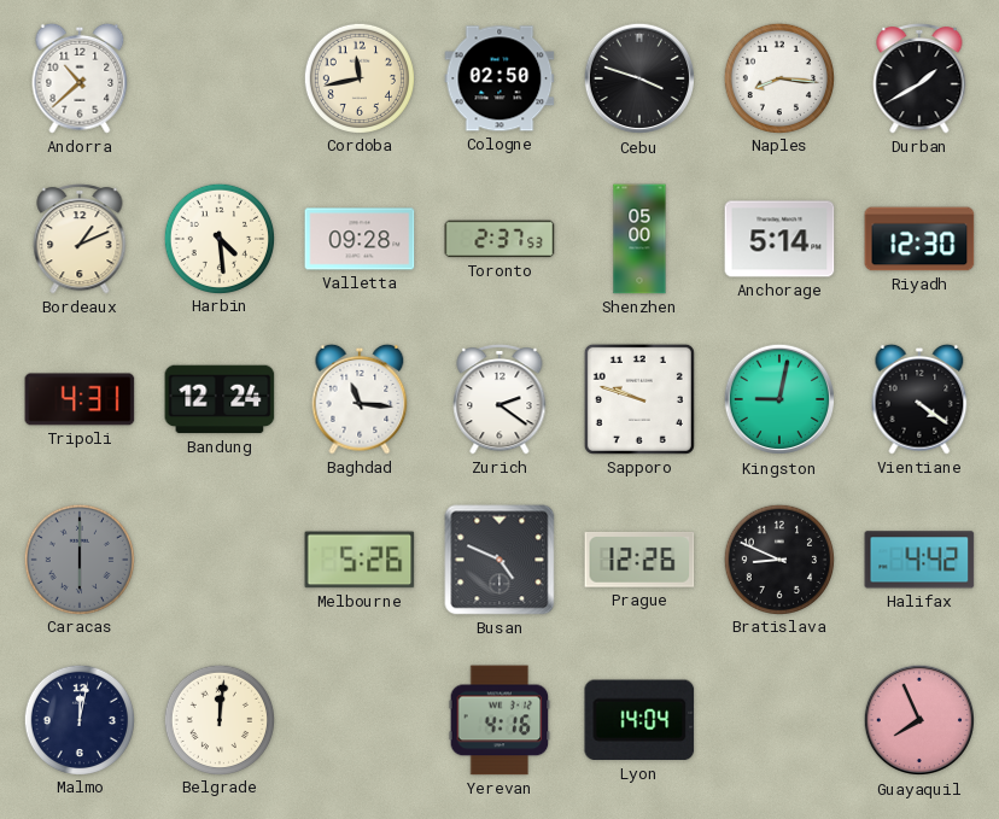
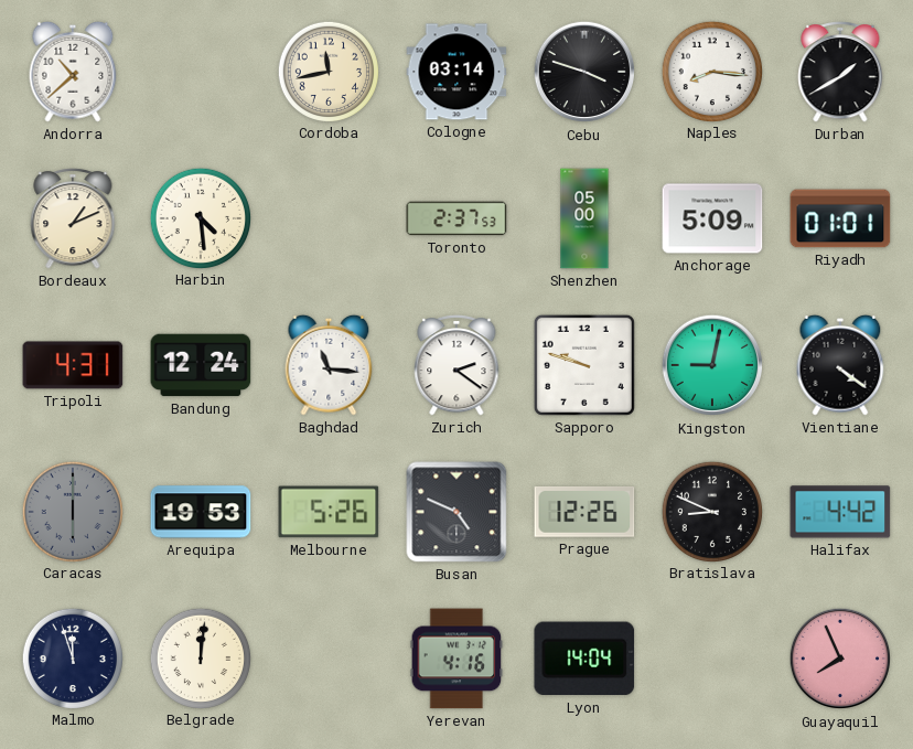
Cologne: 02:50 -> 03:14 (456, 72)
Valletta: 09:28 -> none (360, 239)
Anchorage: 5:14 -> 5:09 (712, 218)
Riyadh: 12:30 -> 01:01 (840, 218)
Arequipa: none -> 19:53 (201, 512)
Malmo: 12:02 -> 11:57 (72, 657)
